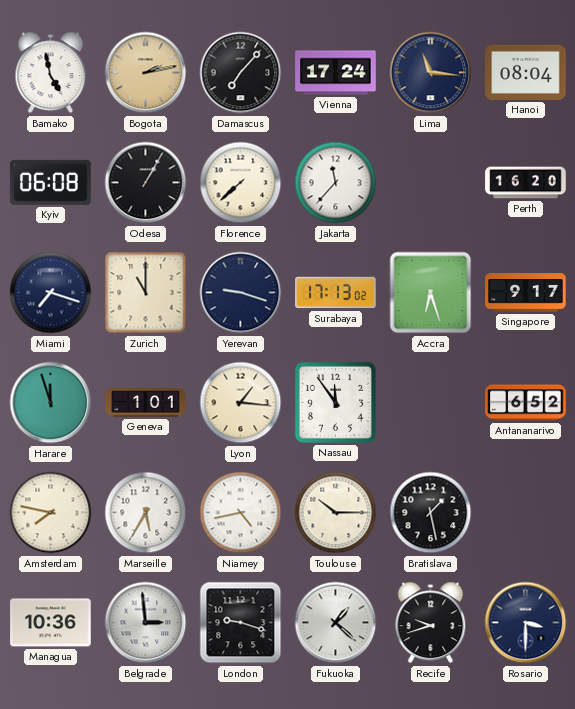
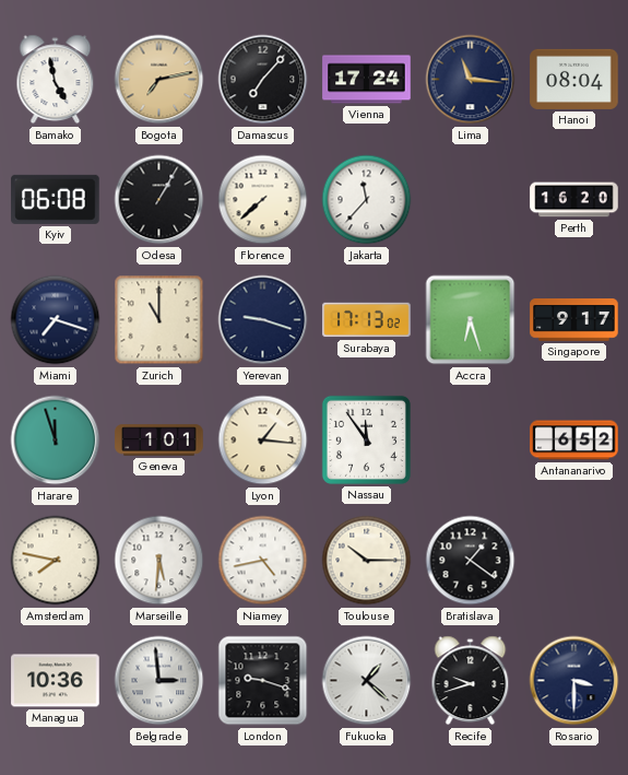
Bogota: 2:13 -> 7:13 (159, 80)
Marseille: 5:35 -> 5:31 (159, 561)
Bratislava: 1:28 -> 1:21 (471, 561)
